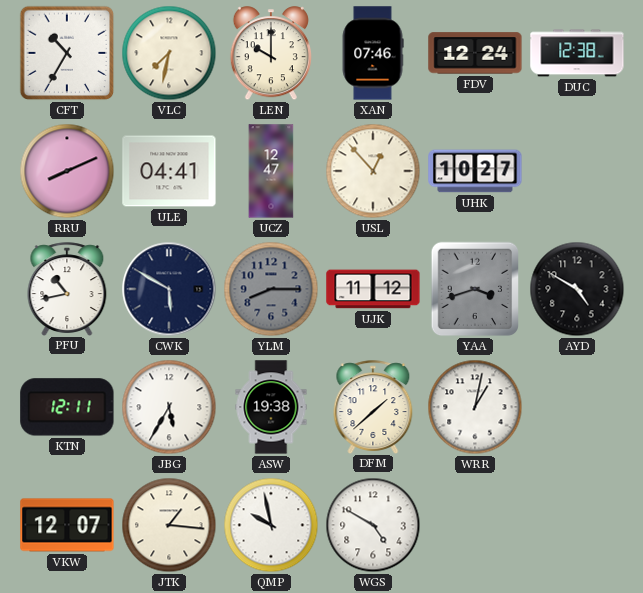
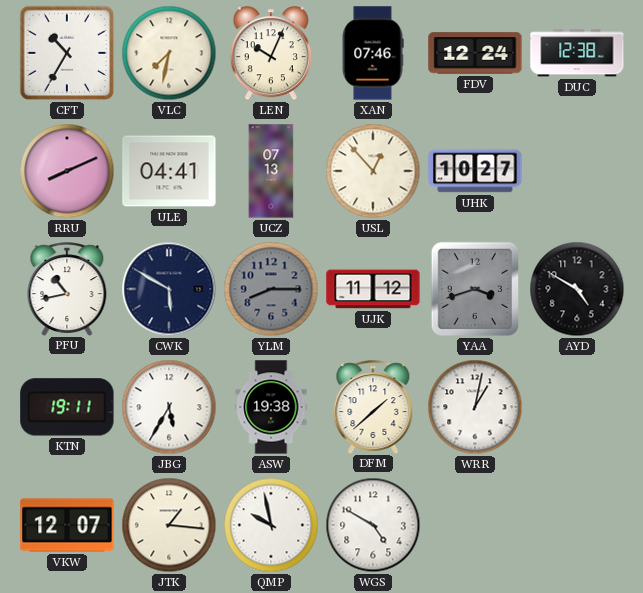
LEN: 10:00 -> 10:04 (271, 54)
UCZ: 12:47 -> 07:13 (271, 171)
KTN: 12:11 -> 19:11 (67, 407)
